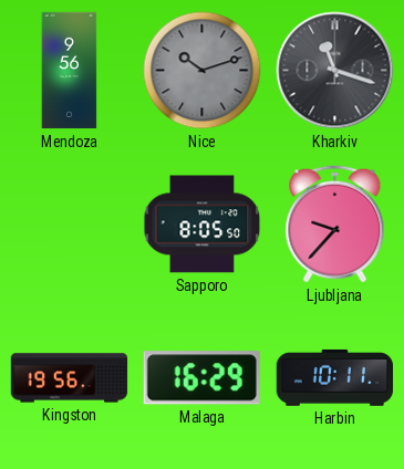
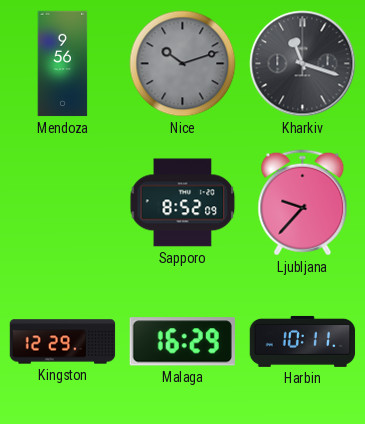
Sapporo: 8:05 -> 8:52 (183, 203)
Kingston: 19:56 -> 12:29 (63, 342)
